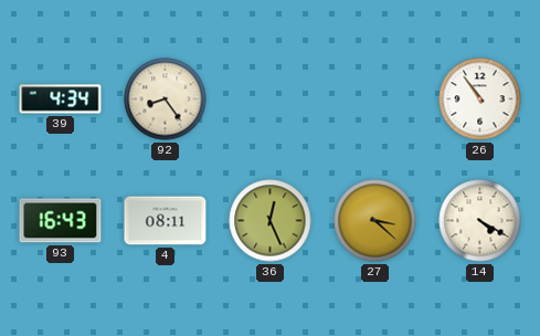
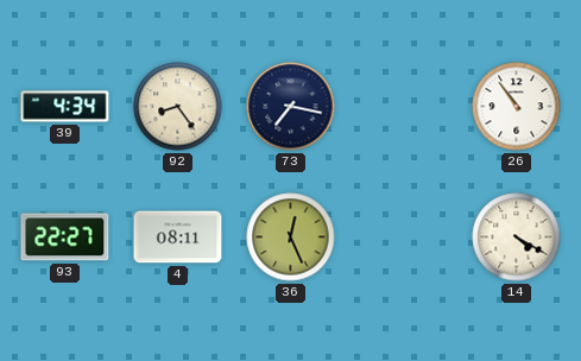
73: none -> 7:17 (291, 107)
93: 16:43 -> 22:27 (65, 237)
27: 3:22 -> none (375, 221)
